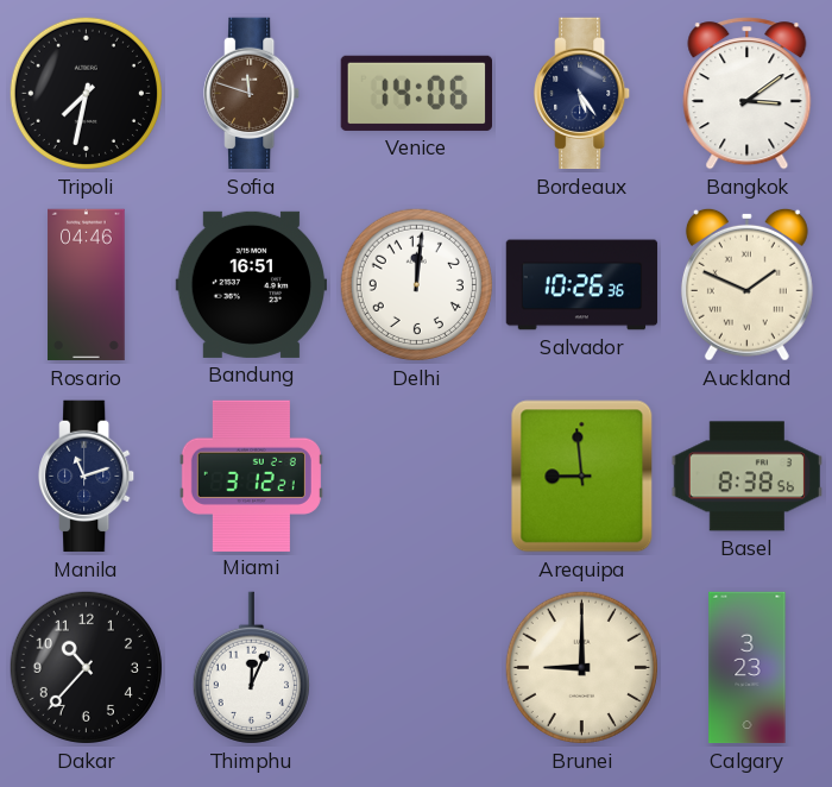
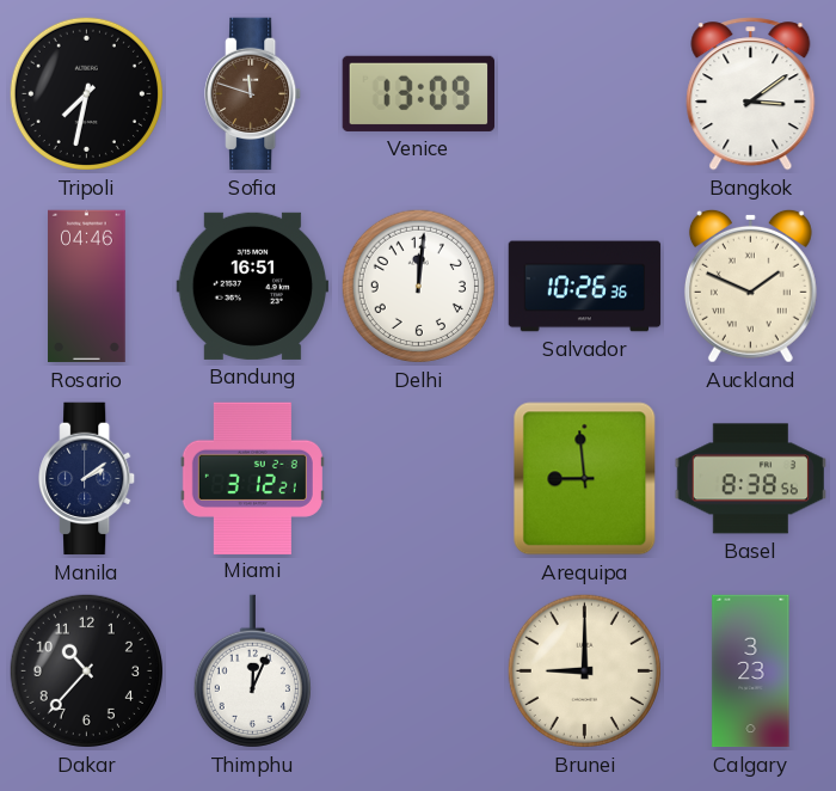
Venice: 14:06 -> 13:09 (418, 93)
Bordeaux: 5:24 -> none (582, 94)
Manila: 11:12 -> 2:09 (87, 479)
